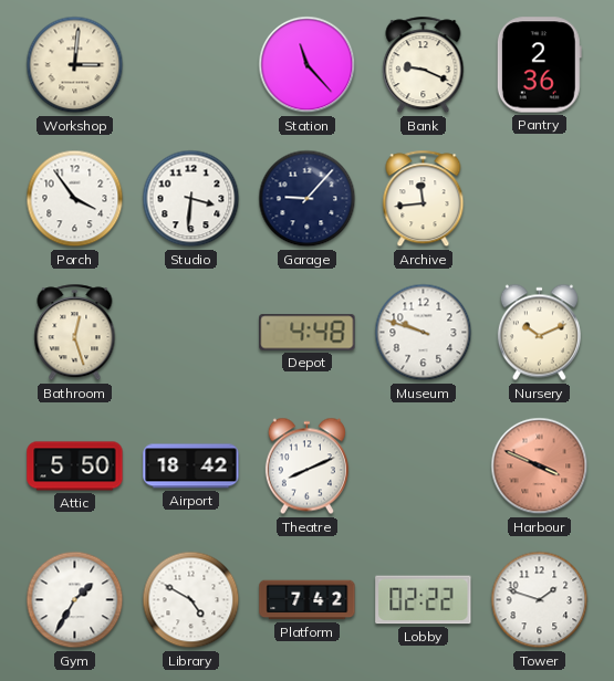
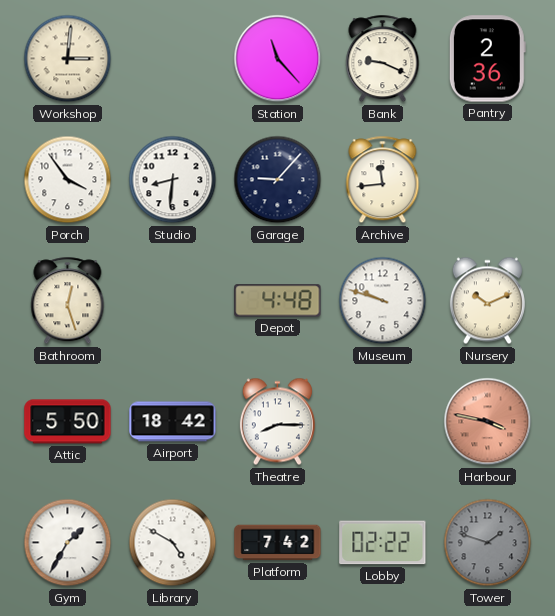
Studio: 3:31 -> 8:31 (173, 180)
Theatre: 8:11 -> 8:15 (277, 422)
Harbour: 3:49 -> 3:47 (488, 422)
Tower dial: white -> grey (488, 543)
